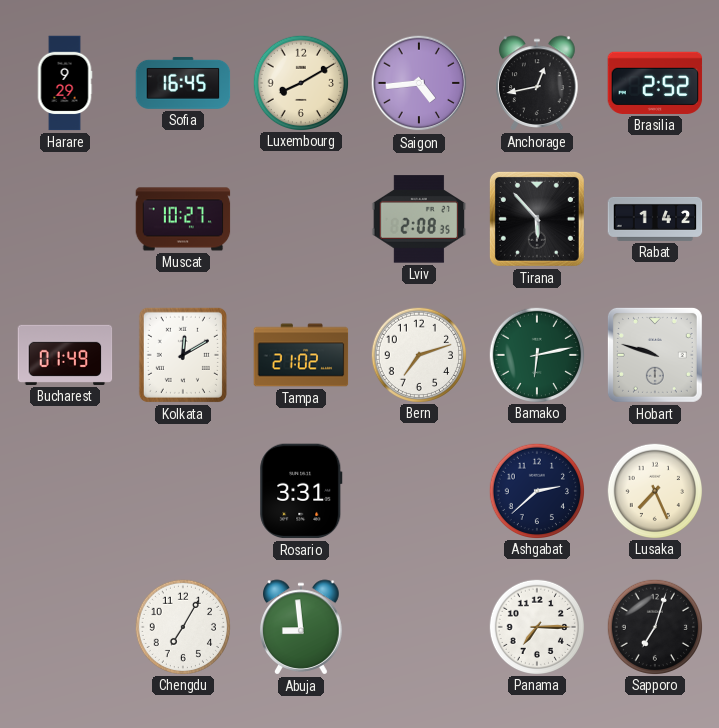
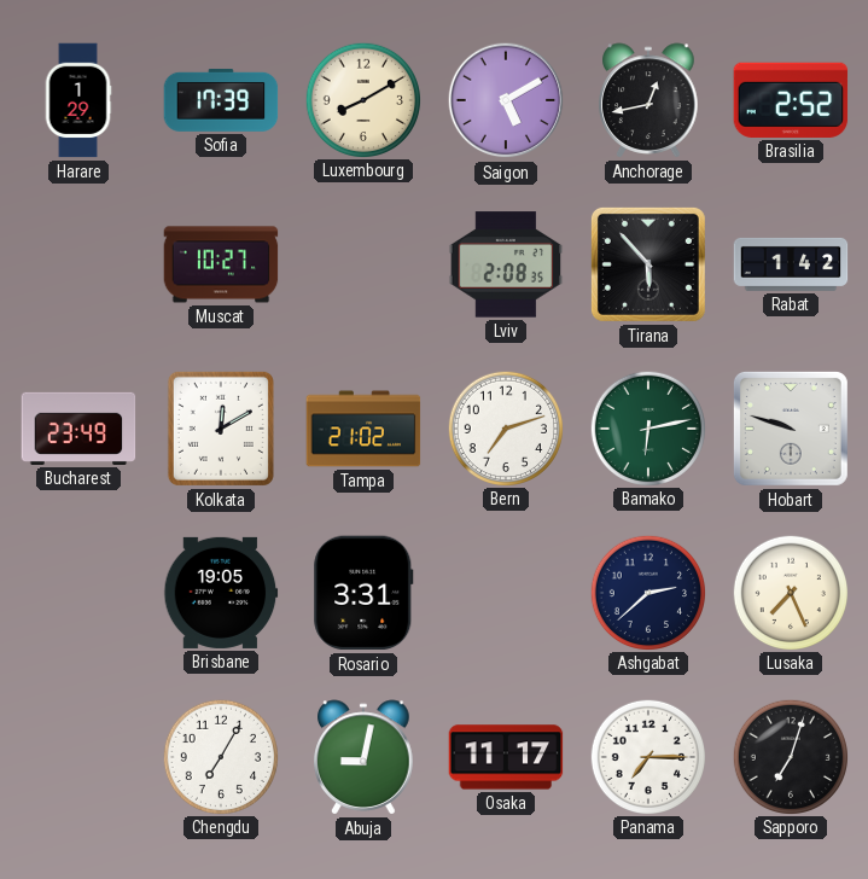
Harare: 9:29 -> 1:29 (78, 100)
Sofia: 16:45 -> 17:39 (221, 100)
Saigon: 4:44 -> 5:10 (506, 100)
Bucharest: 01:49 -> 23:49 (78, 429)
Brisbane: none -> 19:05 (221, 593)
Abuja: 8:59 -> 9:02 (363, 757)
Osaka: none -> 11:17 (506, 757)
